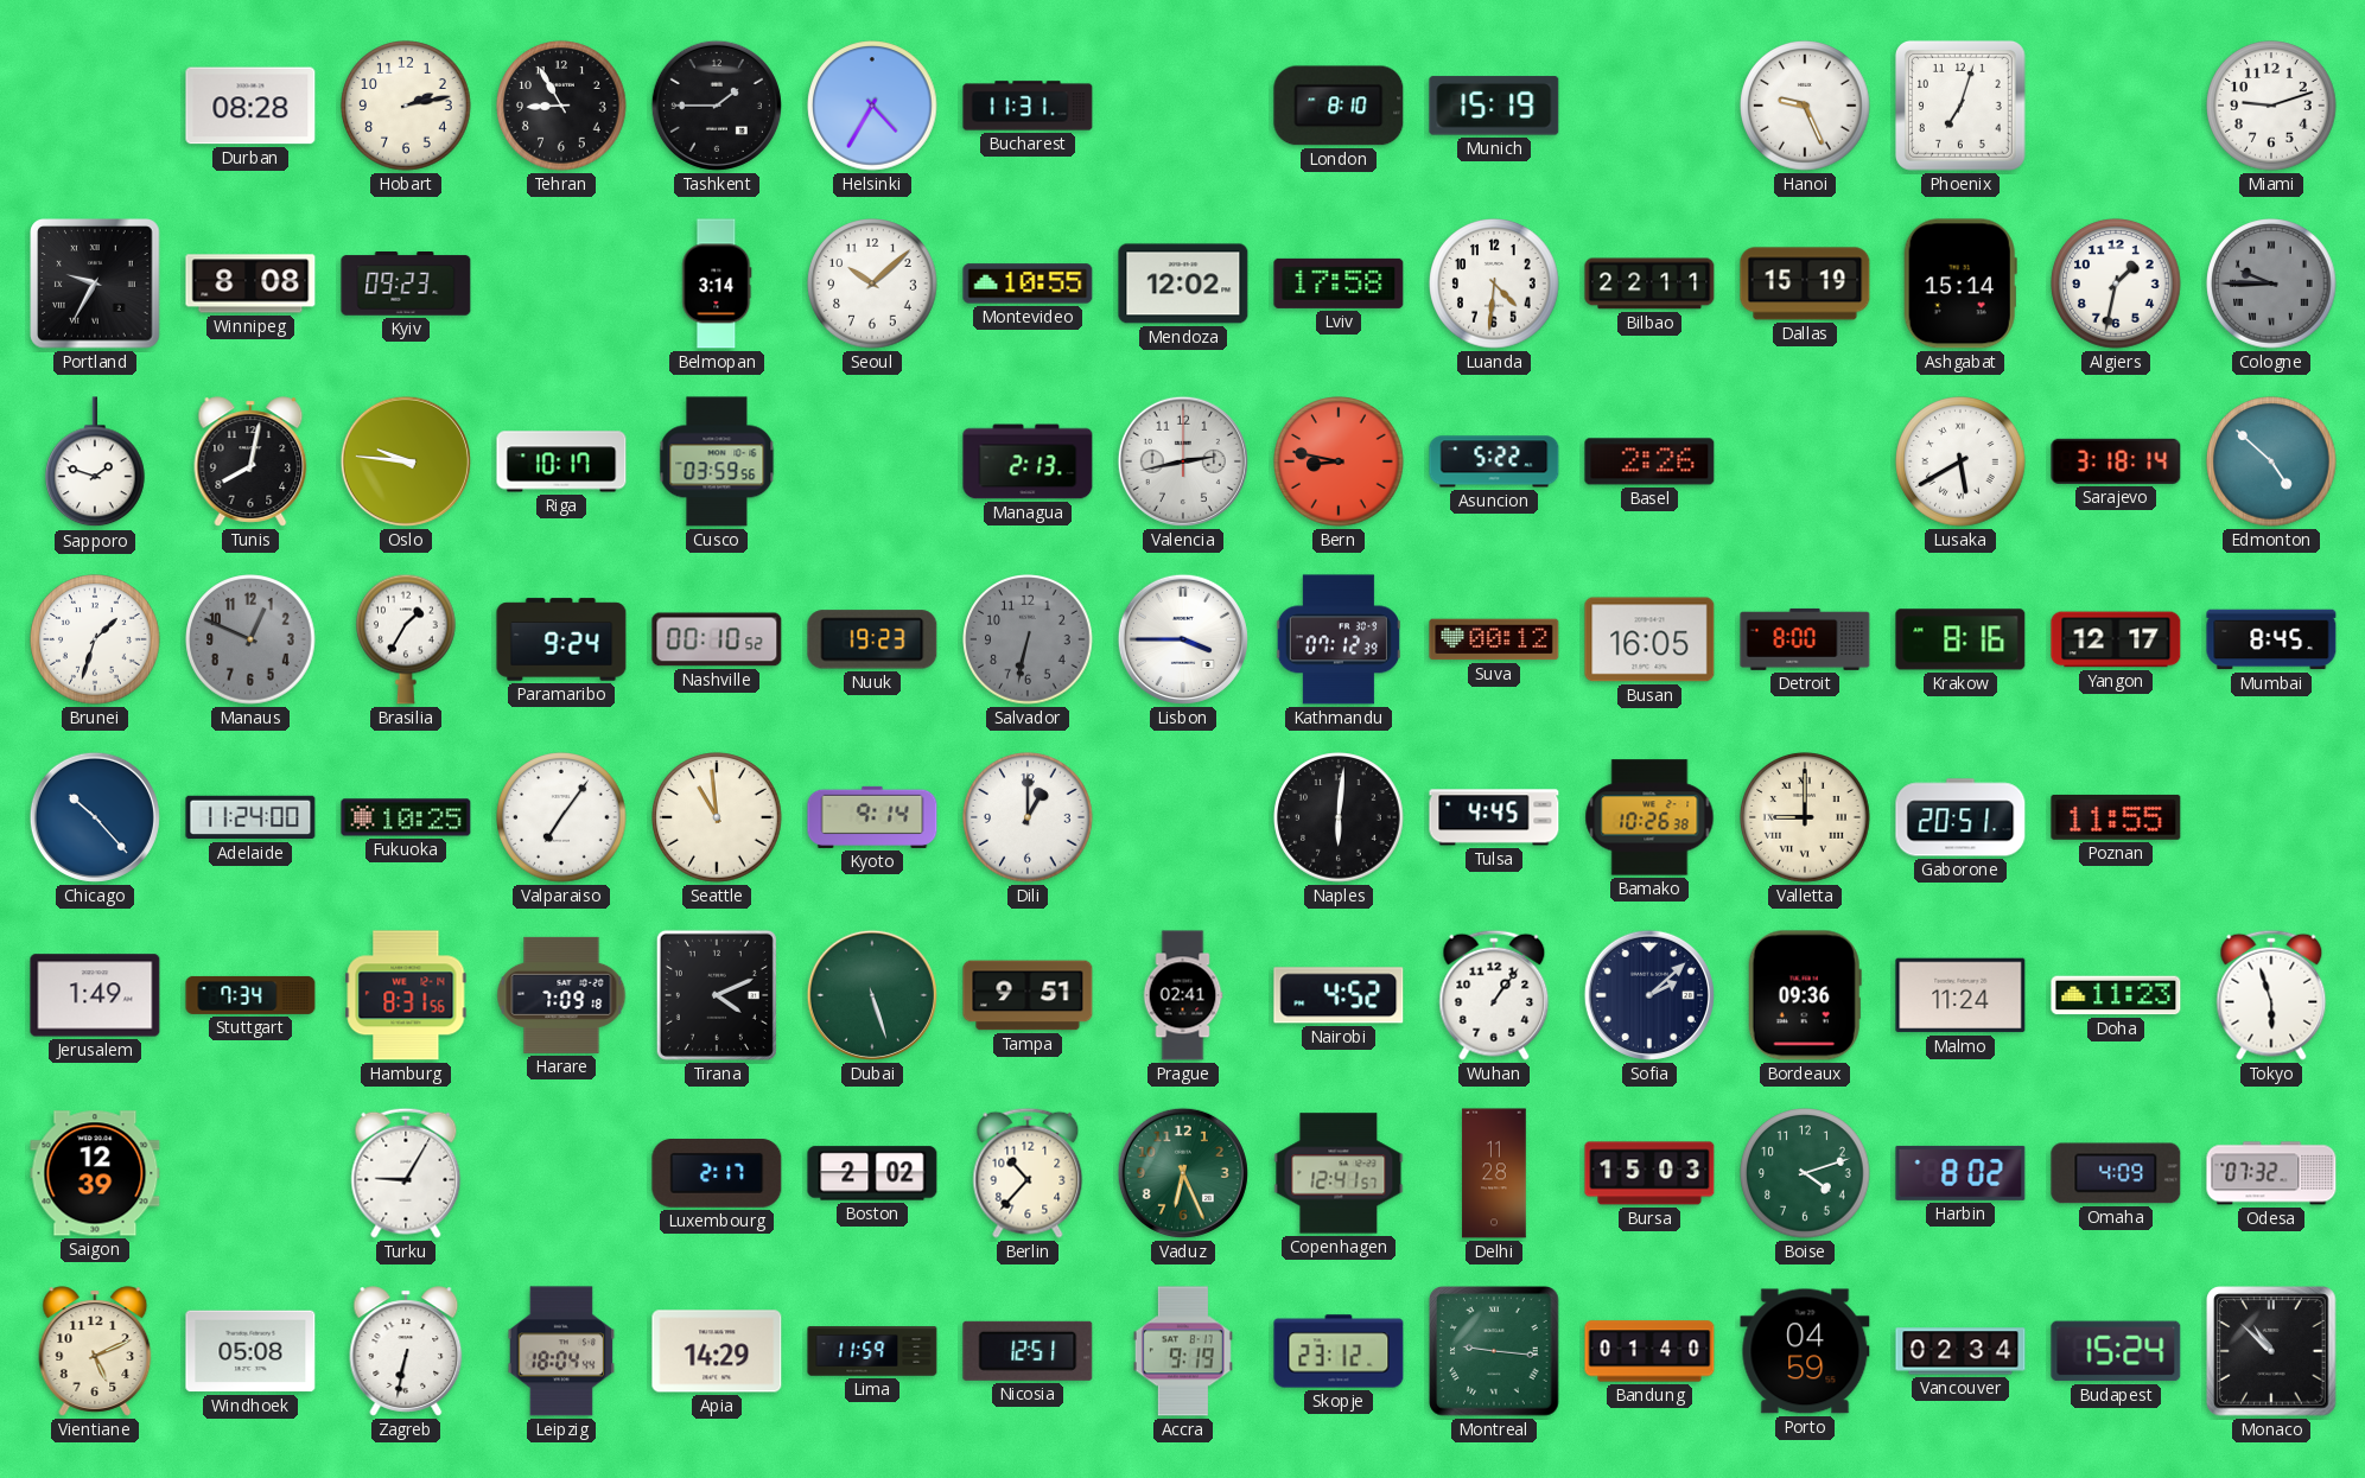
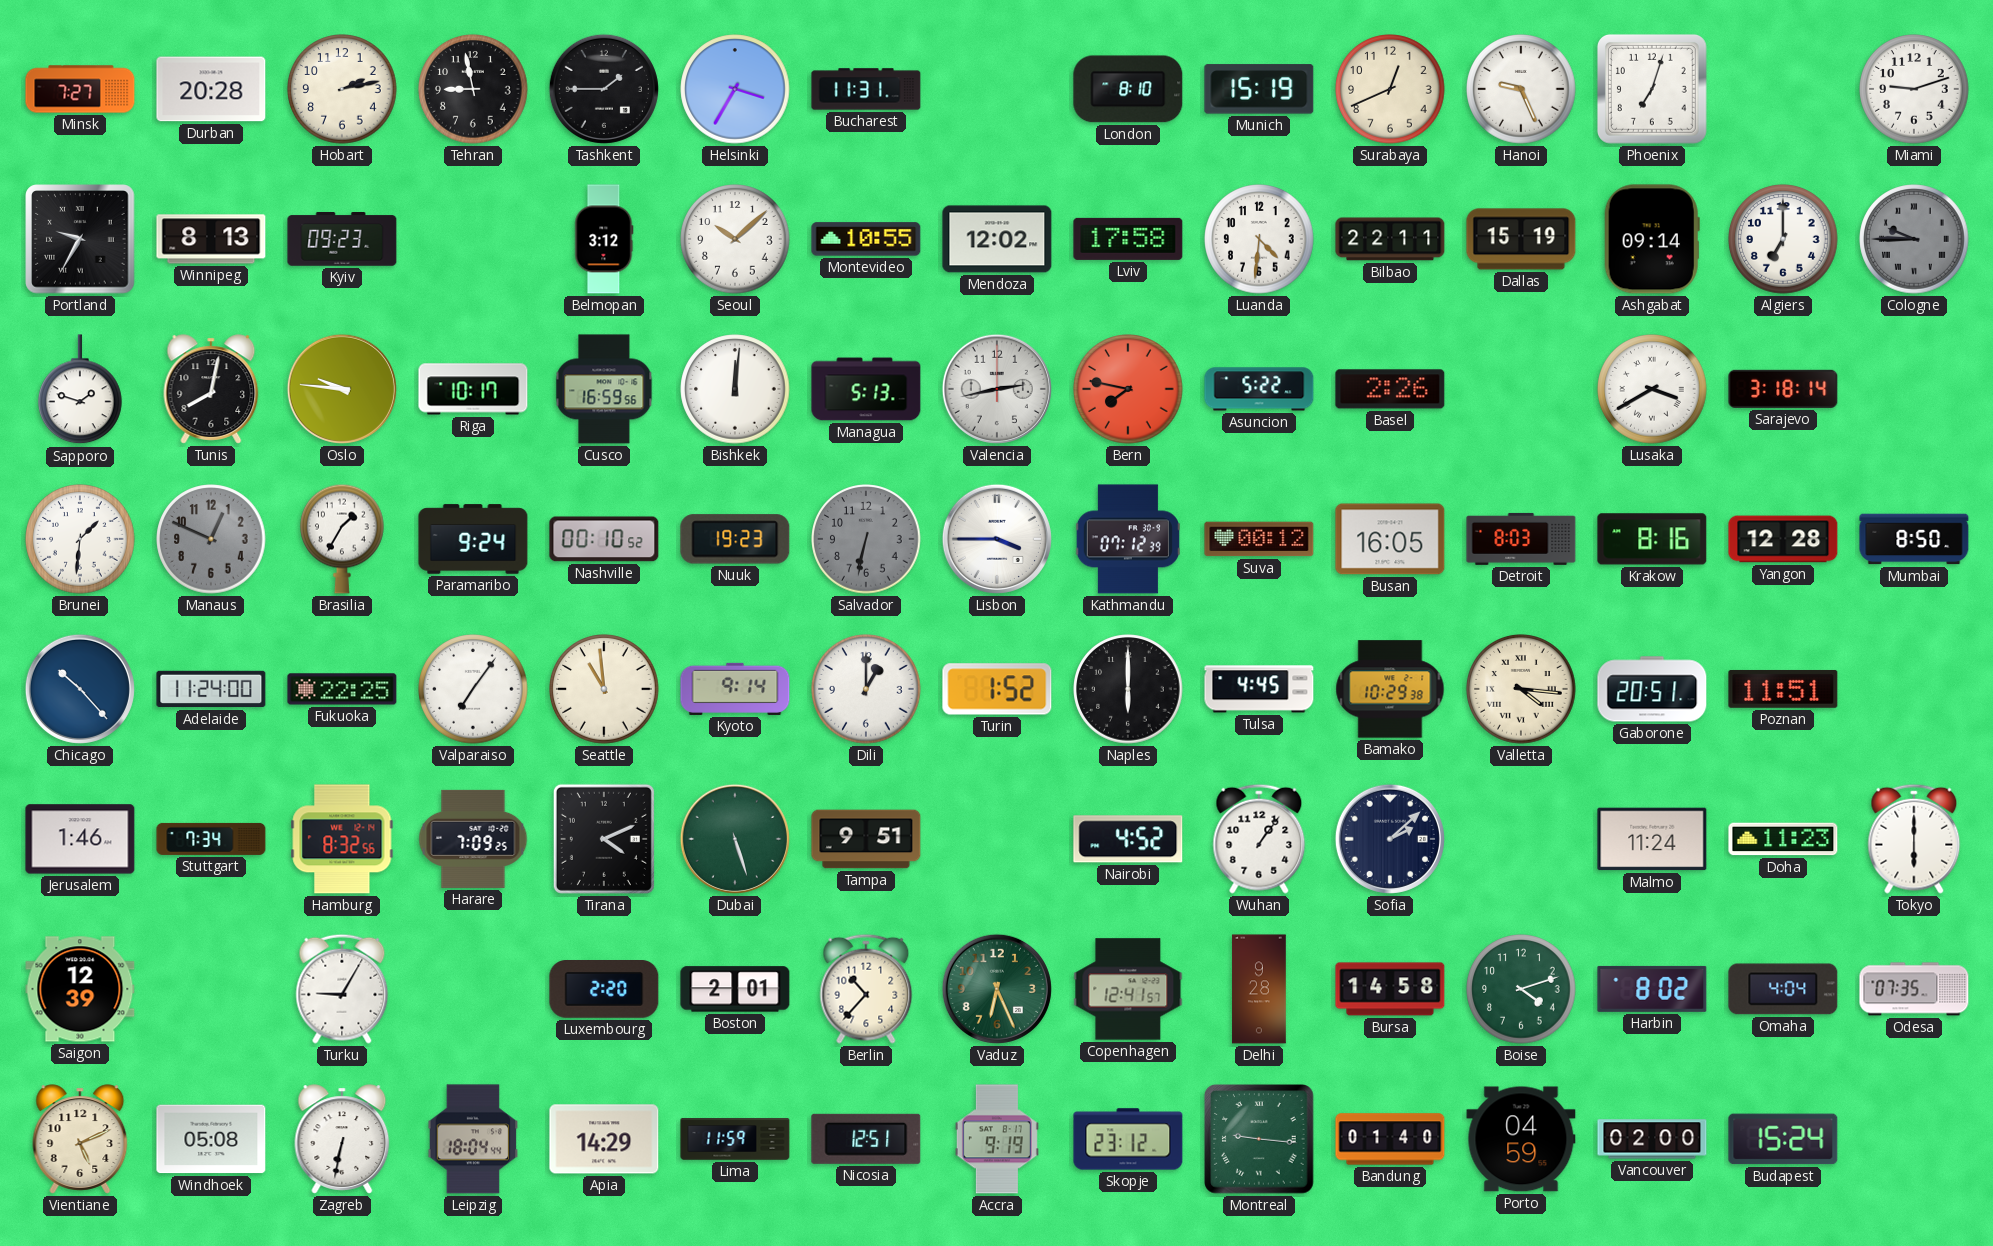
Minsk: none -> 7:27 (80, 89)
Durban: 08:28 -> 20:28 (211, 89)
Tehran: 8:55 -> 8:58 (473, 89)
Helsinki: 4:35 -> 3:35 (735, 89)
Surabaya: none -> 12:41 (1390, 89)
Winnipeg: 8:08 -> 8:13 (211, 239)
Belmopan: 3:14 -> 3:12 (604, 239)
Ashgabat: 15:14 -> 09:14 (1652, 239)
Algiers: 1:32 -> 7:00 (1783, 239)
Cusco: 03:59 -> 16:59 (604, 389)
Bishkek: none -> 12:01 (735, 389)
Managua: 2:13 -> 5:13 (866, 389)
Bern: 8:47 -> 7:47 (1128, 389)
Lusaka: 5:40 -> 3:40 (1652, 389)
Edmonton: 4:52 -> none (2271, 461)
Brunei: 1:33 -> 1:31 (80, 539)
Detroit: 8:00 -> 8:03 (1521, 539)
Yangon: 12:17 -> 12:28 (1783, 539)
Mumbai: 8:45 -> 8:50 (1914, 539)
Fukuoka: 10:25 -> 22:25 (342, 689)
Turin: none -> 1:52 (997, 689)
Naples: 6:01 -> 6:00 (1128, 689)
Bamako: 10:26 -> 10:29 (1390, 689)
Valletta: 9:00 -> 4:16 (1521, 689)
Poznan: 11:55 -> 11:51 (1783, 689)
Jerusalem: 1:49 -> 1:46 (80, 839)
Hamburg: 8:31 -> 8:32 (342, 839)
Harare: 7:09:18 -> 7:09:25 (473, 839)
Prague: 02:41 -> none (1183, 995)
Bordeaux: 09:36 -> none (1805, 995)
Tokyo: 5:57 -> 6:00 (1914, 839)
Luxembourg: 2:17 -> 2:20 (604, 990)
Boston: 2:02 -> 2:01 (735, 989)
Delhi: 11:28 -> 9:28 (1259, 989)
Bursa: 15:03 -> 14:58 (1390, 989)
Omaha: 4:09 -> 4:04 (1783, 989)
Odesa: 07:32 -> 07:35 (1914, 989)
Vancouver: 02:34 -> 02:00 (1652, 1139)
Monaco: 10:52 -> none (2271, 1351)
